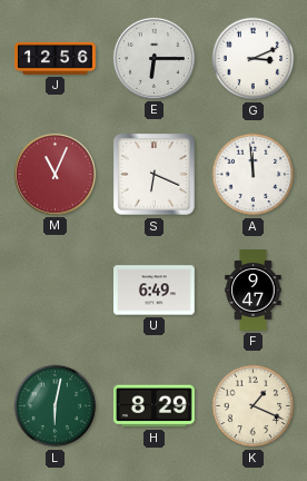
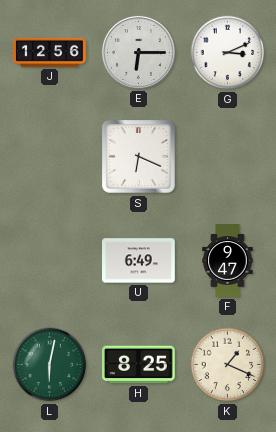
M: 11:04 -> none (55, 174)
A: 11:59 -> none (254, 175)
H: 8:29 -> 8:25 (139, 365)
